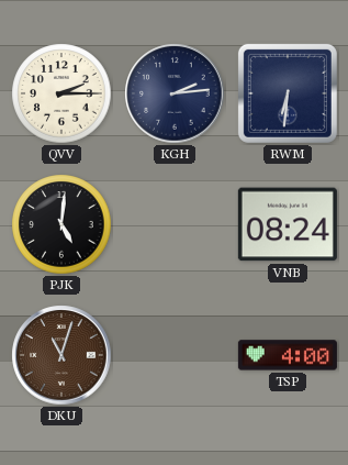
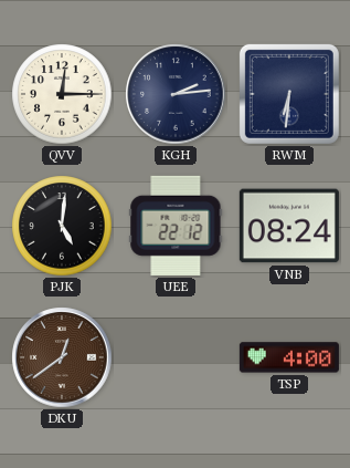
QVV: 2:15 -> 12:15 (62, 94)
UEE: none -> 22:12 (176, 226)
DKU: 11:03 -> 12:39 (62, 357)
